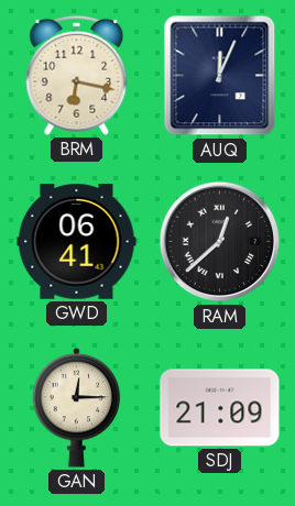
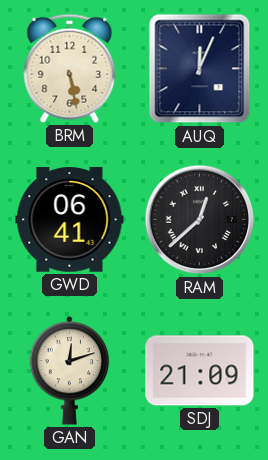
BRM: 6:17 -> 5:28 (70, 68)
GAN: 12:15 -> 12:12 (70, 371)
